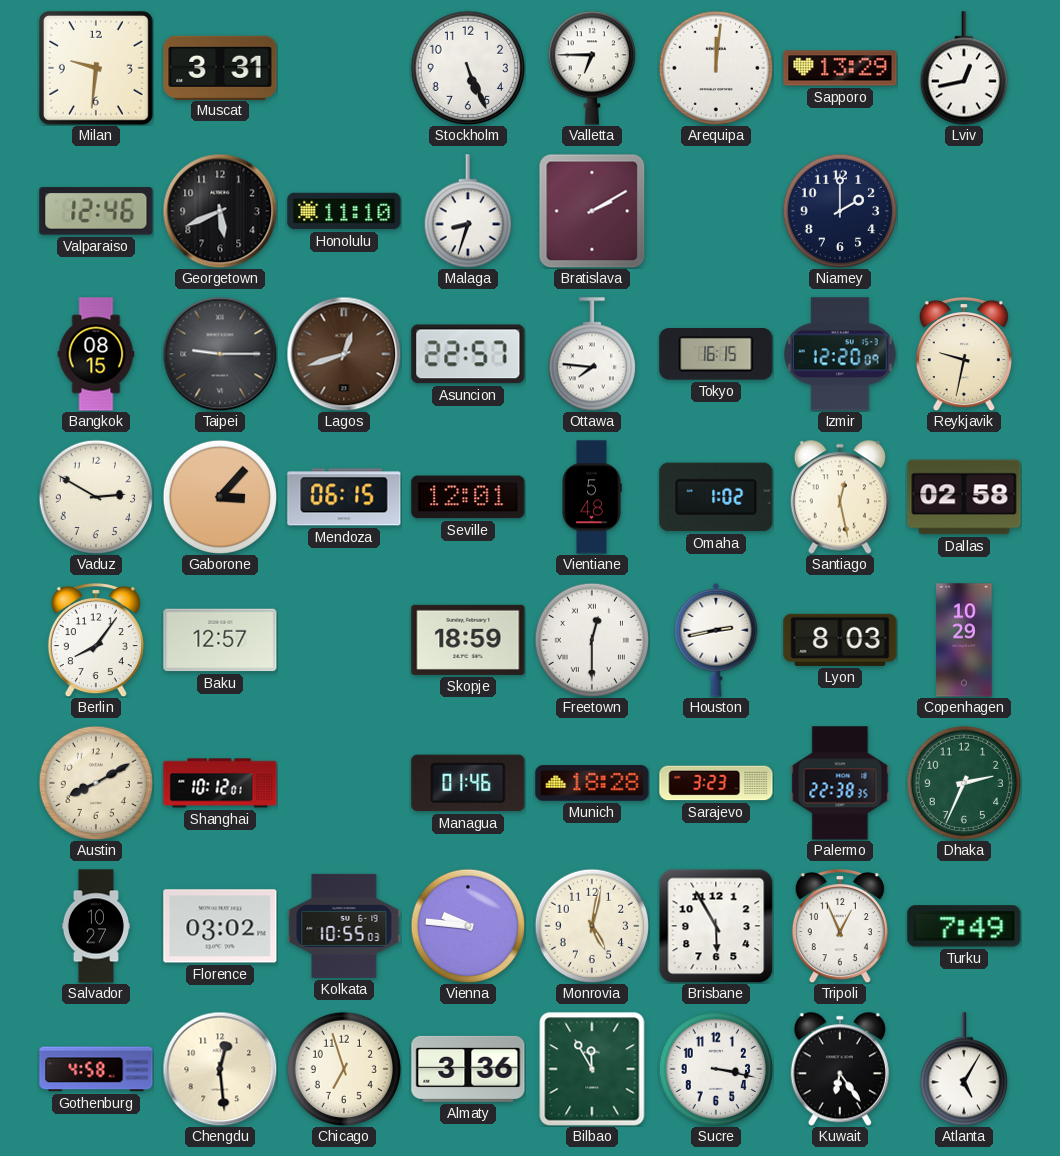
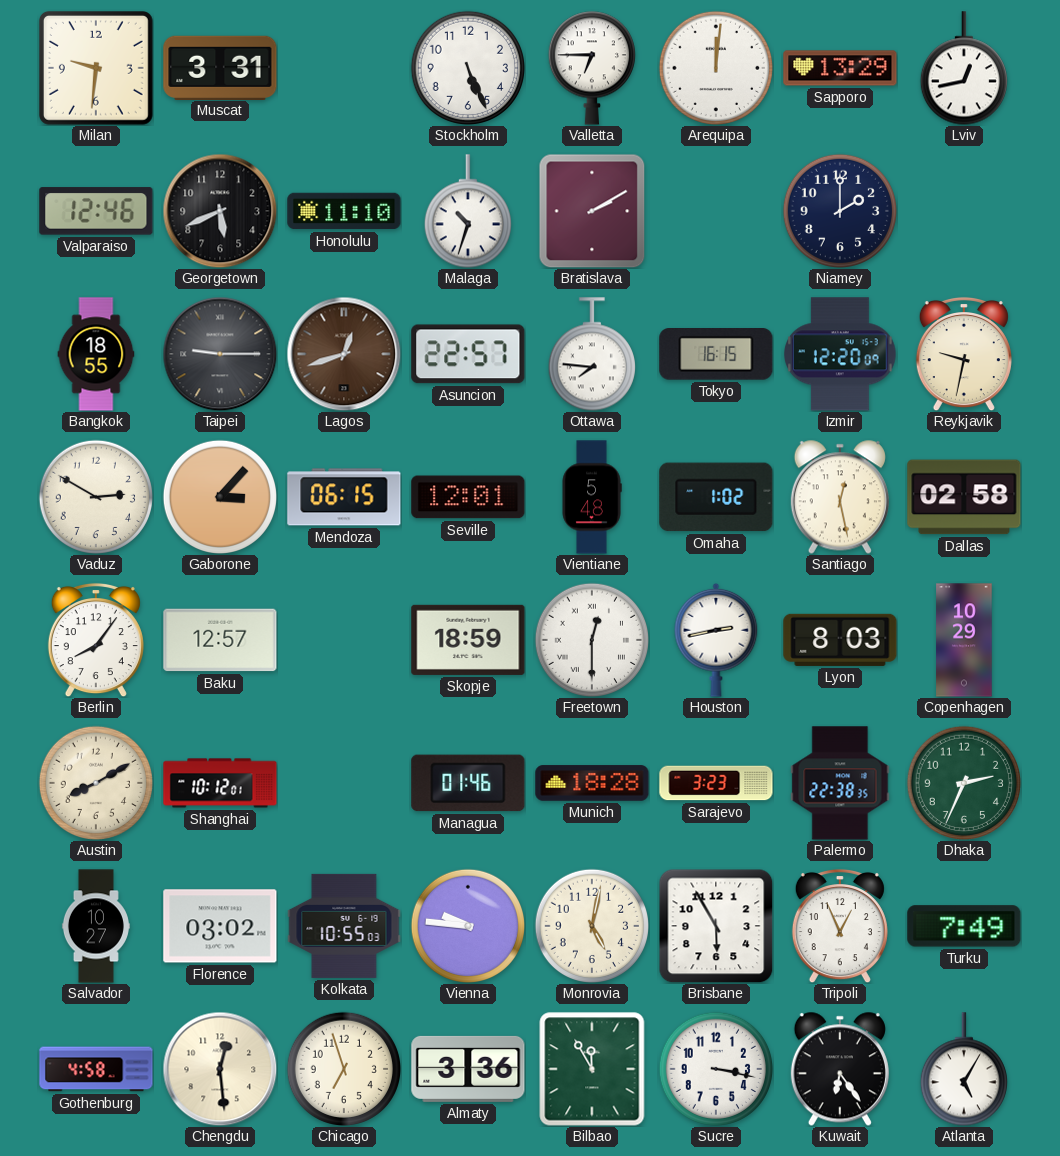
Malaga: 8:33 -> 10:33 (468, 211)
Bangkok: 08:15 -> 18:55 (96, 354)
